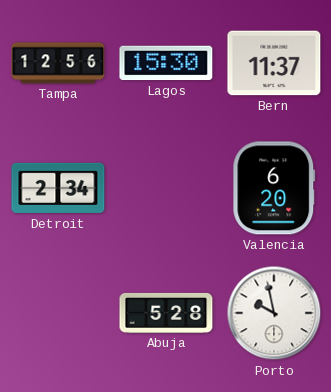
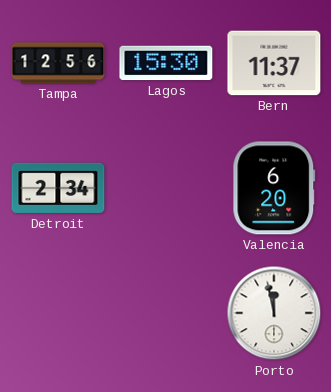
Abuja: 5:28 -> none (166, 313)
Porto: 9:58 -> 11:58 (274, 313)
